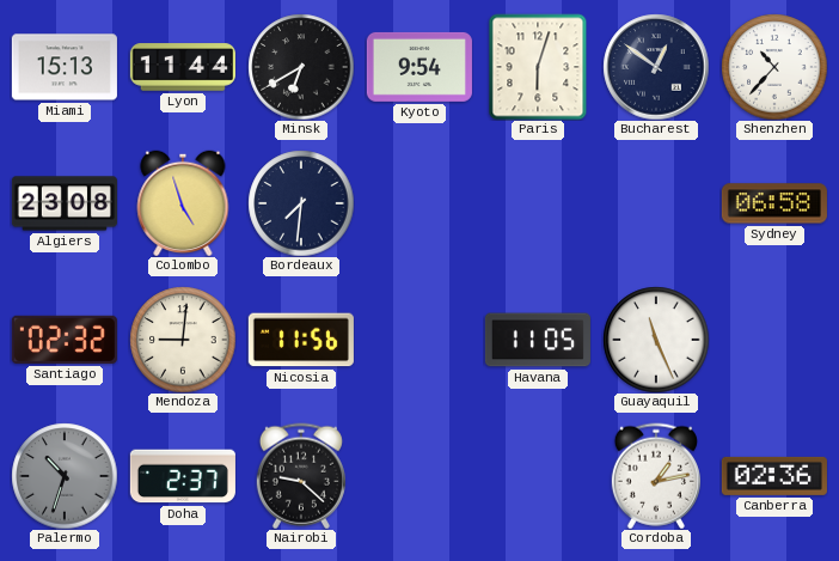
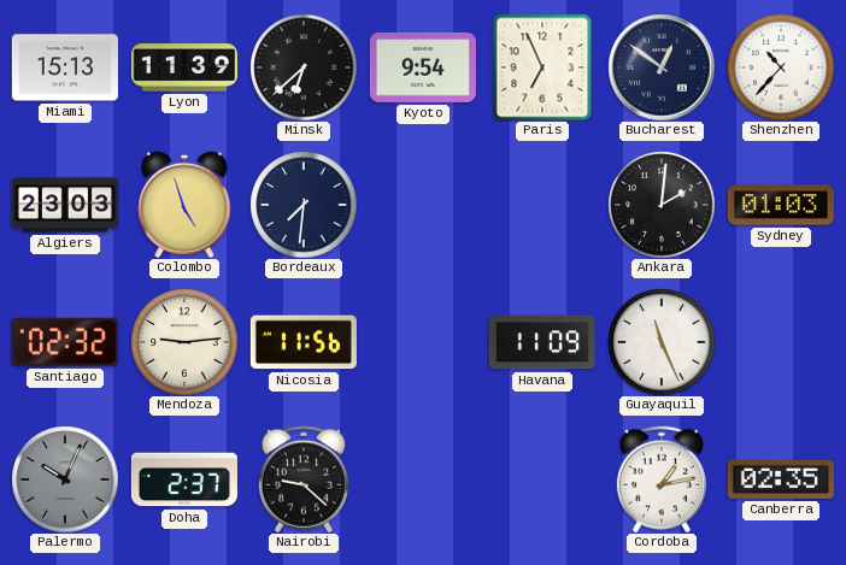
Lyon: 11:44 -> 11:39 (184, 67)
Minsk: 6:40 -> 6:38 (304, 67)
Paris: 6:03 -> 6:56 (542, 67)
Algiers: 23:08 -> 23:03 (65, 205)
Ankara: none -> 2:01 (662, 205)
Sydney: 06:58 -> 01:03 (781, 205)
Mendoza: 9:01 -> 9:14 (184, 342)
Havana: 11:05 -> 11:09 (542, 342)
Palermo: 10:33 -> 10:04 (65, 479)
Canberra: 02:36 -> 02:35 (781, 479)
